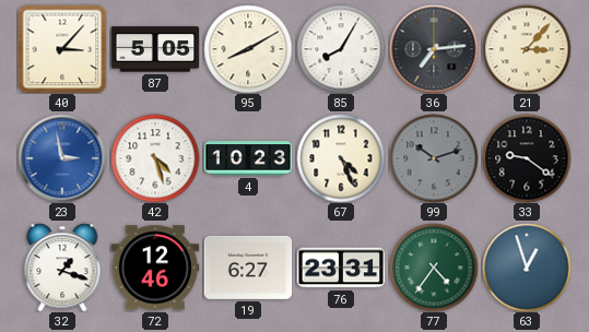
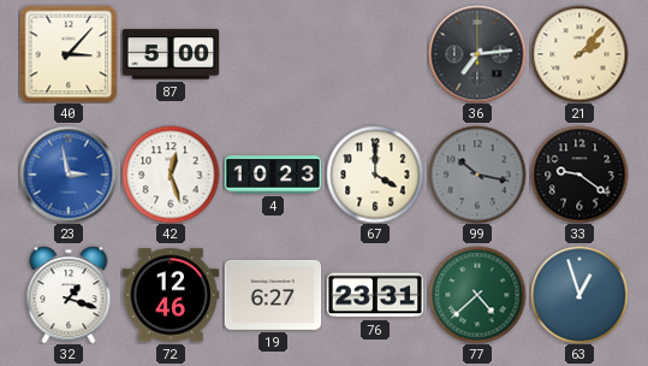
87: 5:05 -> 5:00 (171, 54)
95: 8:10 -> none (248, 49)
85: 8:05 -> none (341, 49)
21: 3:07 -> 2:07 (579, 54)
42: 4:27 -> 12:27 (171, 175)
67: 4:26 -> 4:00 (375, 175)
99: 10:12 -> 10:17 (477, 175)
77: 4:36 -> 4:38 (477, 295)
